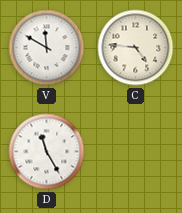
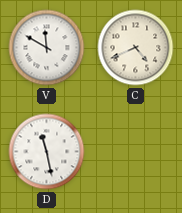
C: 4:46 -> 4:41 (136, 48)
D: 11:25 -> 11:28 (47, 152)
